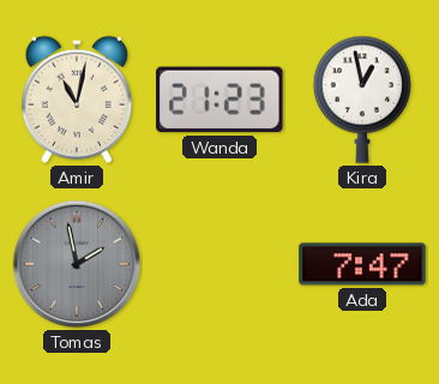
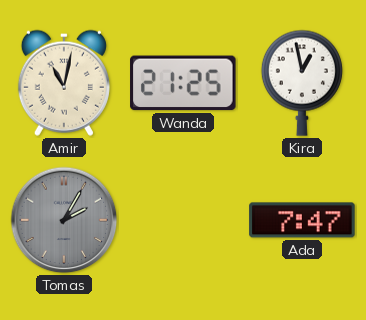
Wanda: 21:23 -> 21:25 (183, 83)
Tomas: 1:58 -> 2:05 (64, 220)
